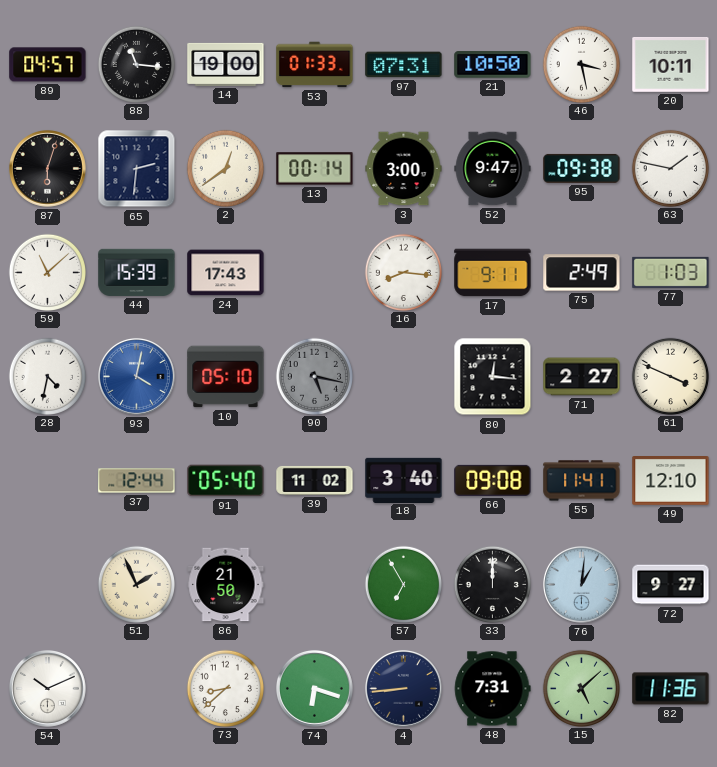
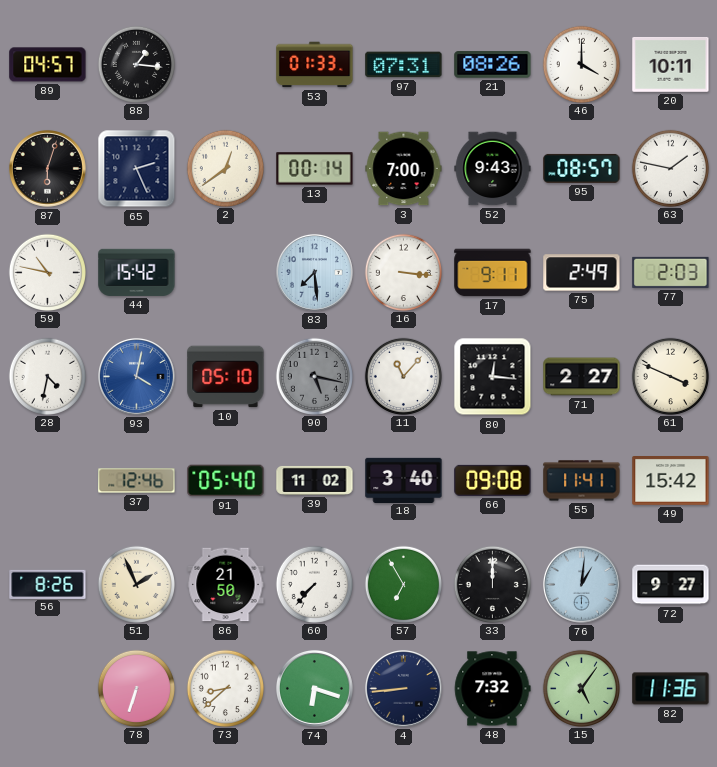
88: 11:16 -> 1:16 (136, 64)
14: 19:00 -> none (226, 64)
21: 10:50 -> 08:26 (493, 65)
46: 3:28 -> 4:00 (581, 64)
65: 2:31 -> 2:26 (137, 169)
3: 3:00 -> 7:00 (404, 169)
52: 9:47 -> 9:43 (493, 169)
95: 09:38 -> 08:57 (582, 168)
59: 11:08 -> 10:47 (47, 272)
44: 15:39 -> 15:42 (137, 272)
24: 17:43 -> none (226, 273)
83: none -> 7:29 (315, 273)
16: 8:16 -> 3:16 (403, 272)
77: 1:03 -> 2:03 (671, 272)
11: none -> 11:07 (403, 376)
37: 12:44 -> 12:46 (137, 481)
49: 12:10 -> 15:42 (671, 481)
56: none -> 8:26 (48, 584)
60: none -> 7:37 (314, 584)
54: 10:11 -> none (48, 689)
78: none -> 6:33 (136, 688)
48: 7:31 -> 7:32 (492, 689)
15: 5:08 -> 5:06 (581, 688)
